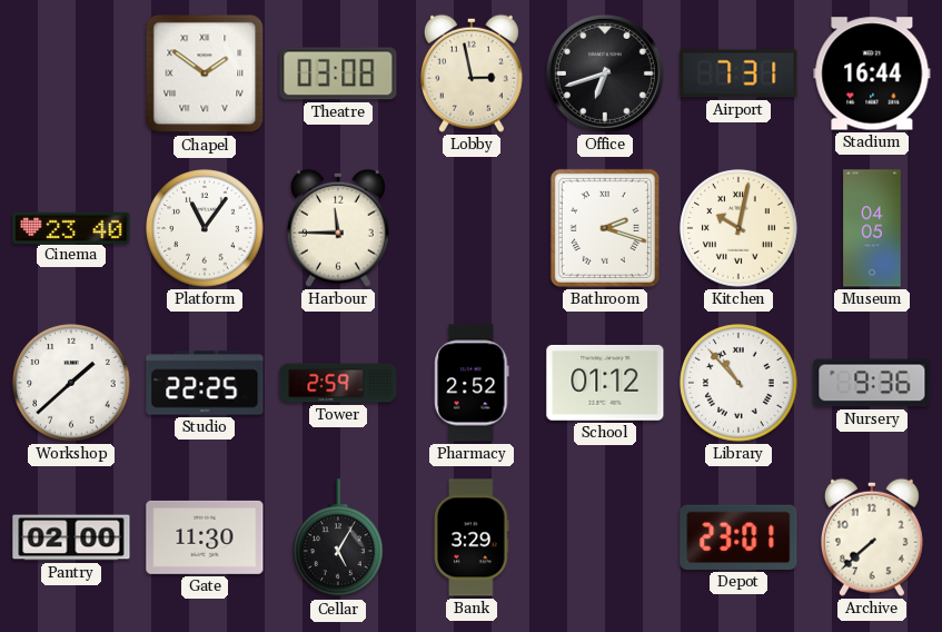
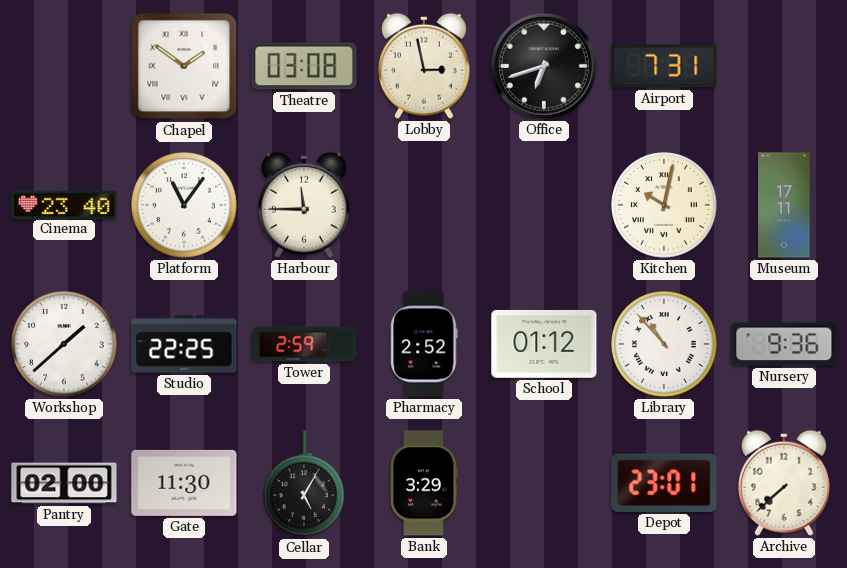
Stadium: 16:44 -> none (872, 73)
Bathroom: 2:18 -> none (605, 228)
Museum: 04:05 -> 17:11 (784, 205)
